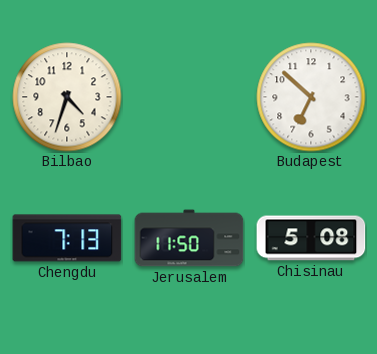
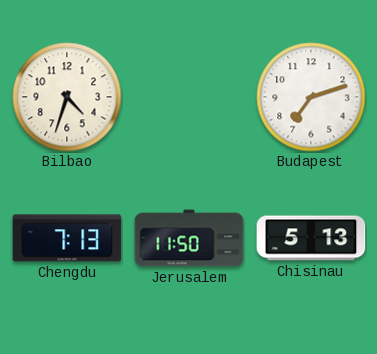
Budapest: 6:52 -> 7:12 (311, 97)
Chisinau: 5:08 -> 5:13 (311, 238)
